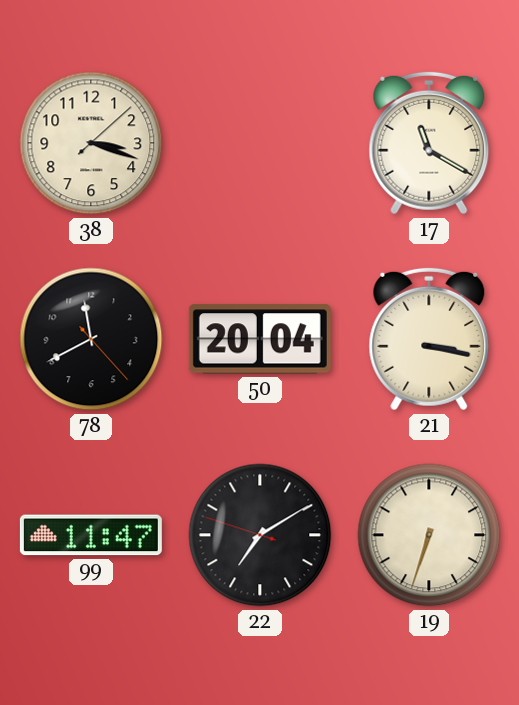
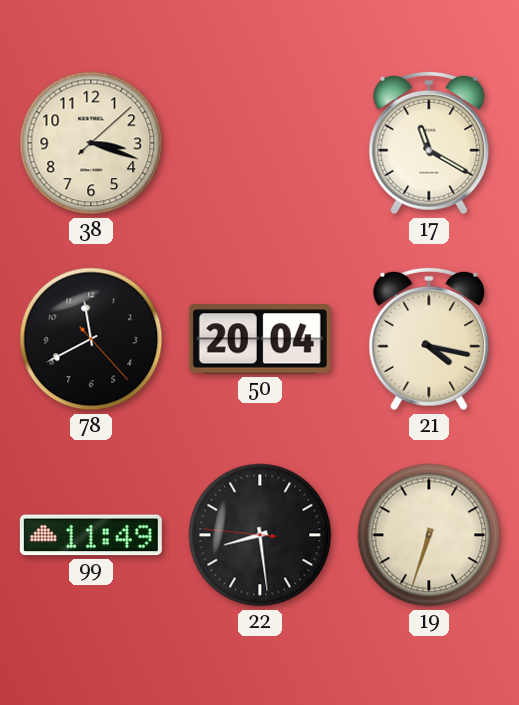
21: 3:17 -> 4:17 (429, 339)
99: 11:47 -> 11:49 (91, 535)
22: 7:09 -> 8:28 (260, 535)
